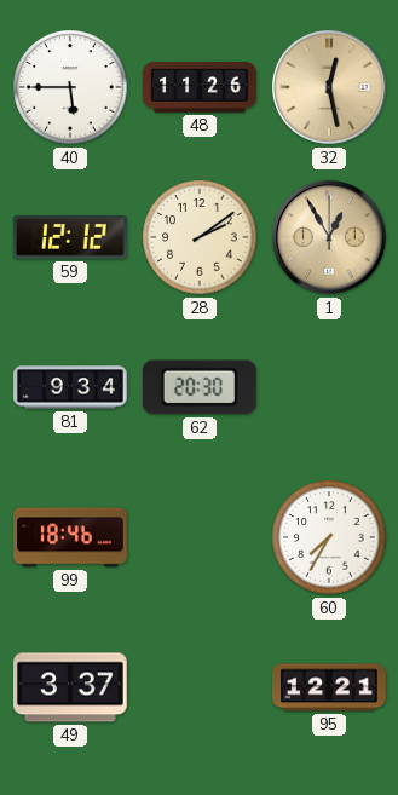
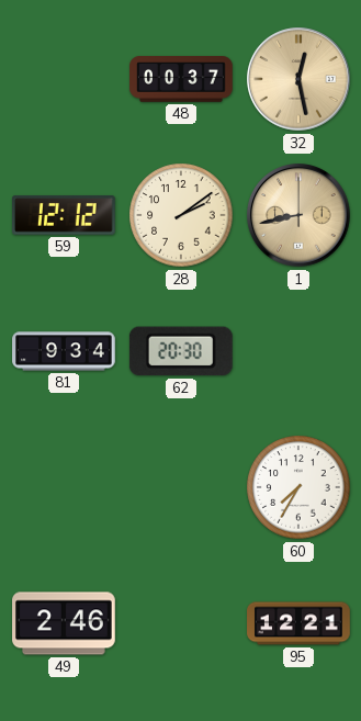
40: 5:45 -> none (70, 87)
48: 11:26 -> 00:37 (181, 79)
1: 12:55 -> 8:43 (298, 215)
99: 18:46 -> none (70, 537)
49: 3:37 -> 2:46 (64, 623)
